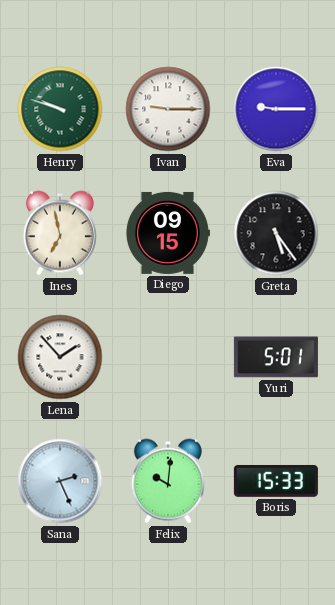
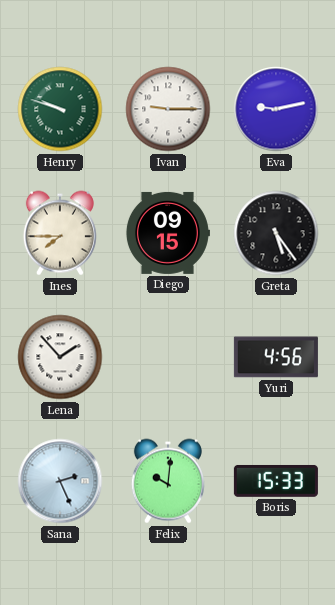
Eva: 9:15 -> 9:13 (276, 109)
Ines: 6:58 -> 7:45 (60, 233)
Yuri: 5:01 -> 4:56 (276, 357)
